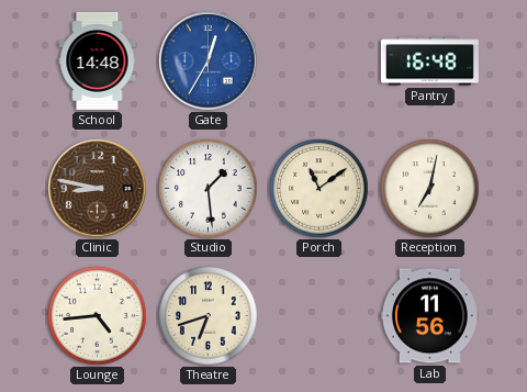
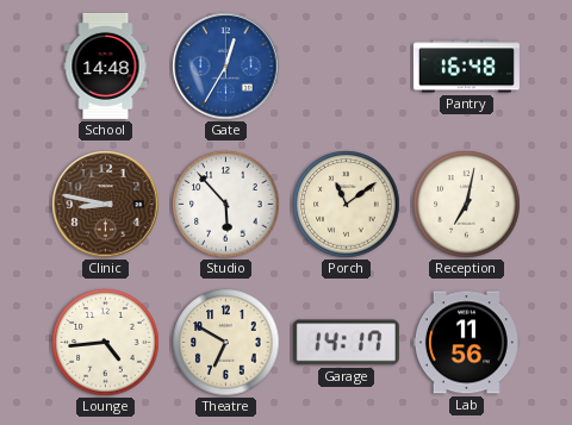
Studio: 1:29 -> 5:53 (226, 205)
Theatre: 6:42 -> 6:50 (226, 343)
Garage: none -> 14:17 (346, 343)
